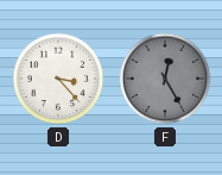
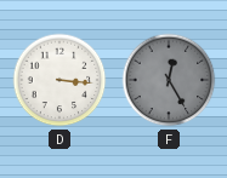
D: 3:23 -> 3:16 (59, 80)
